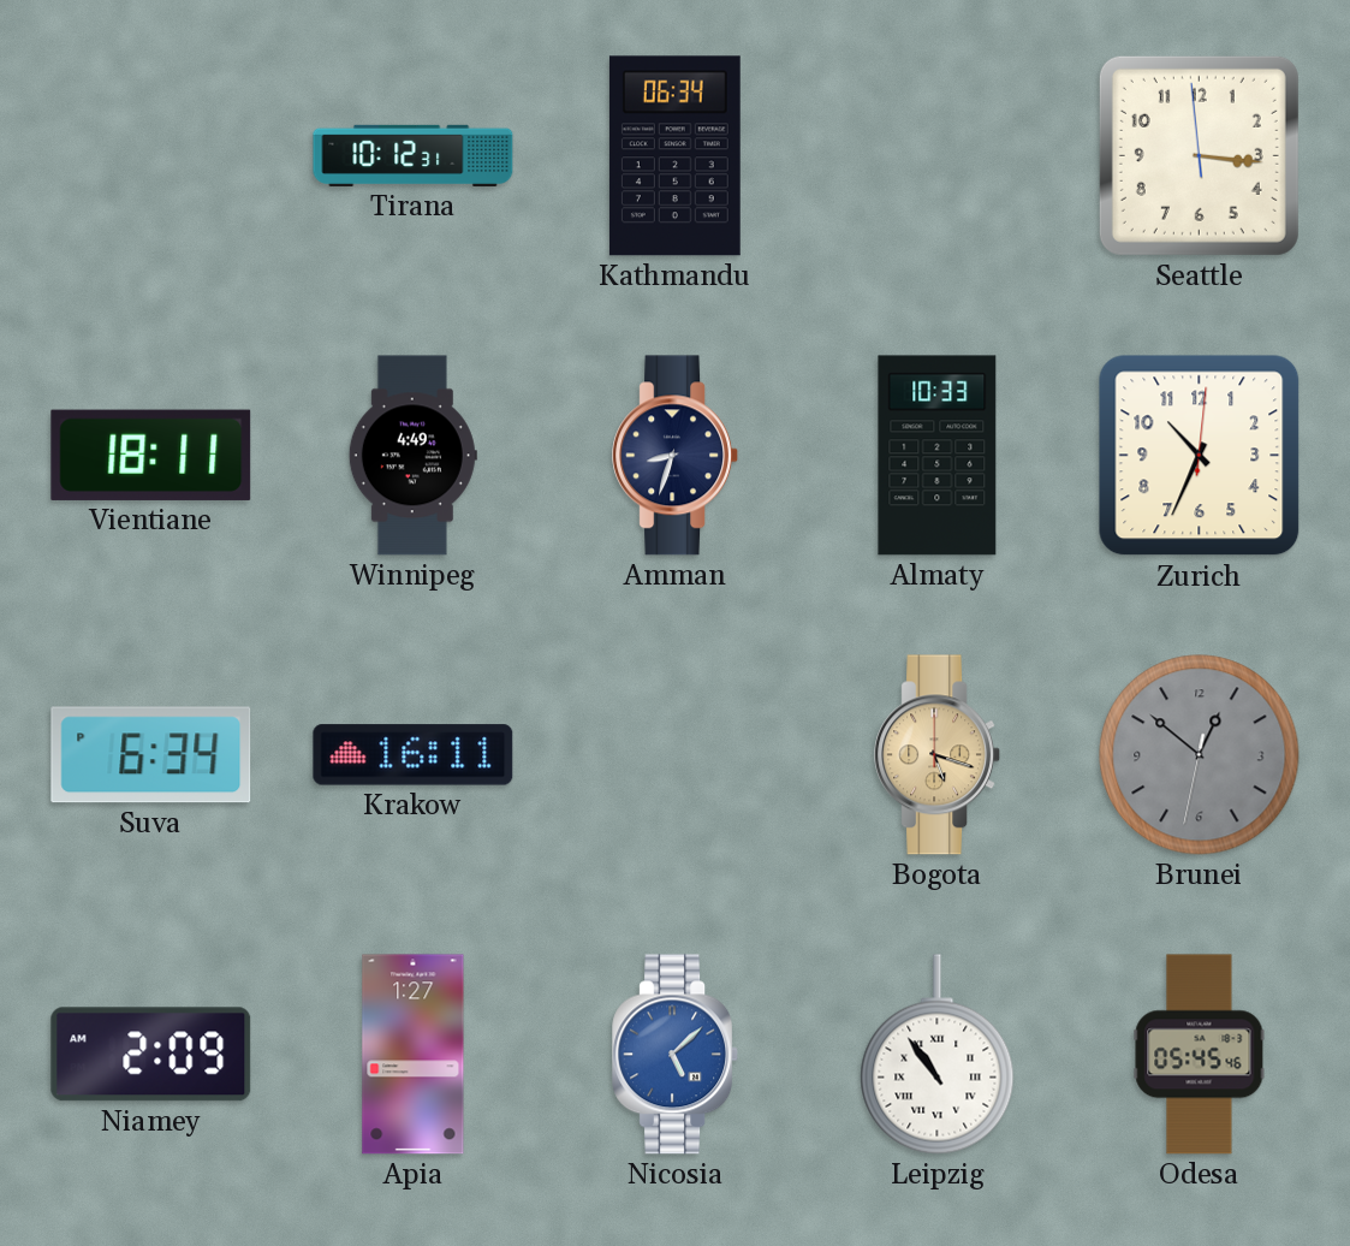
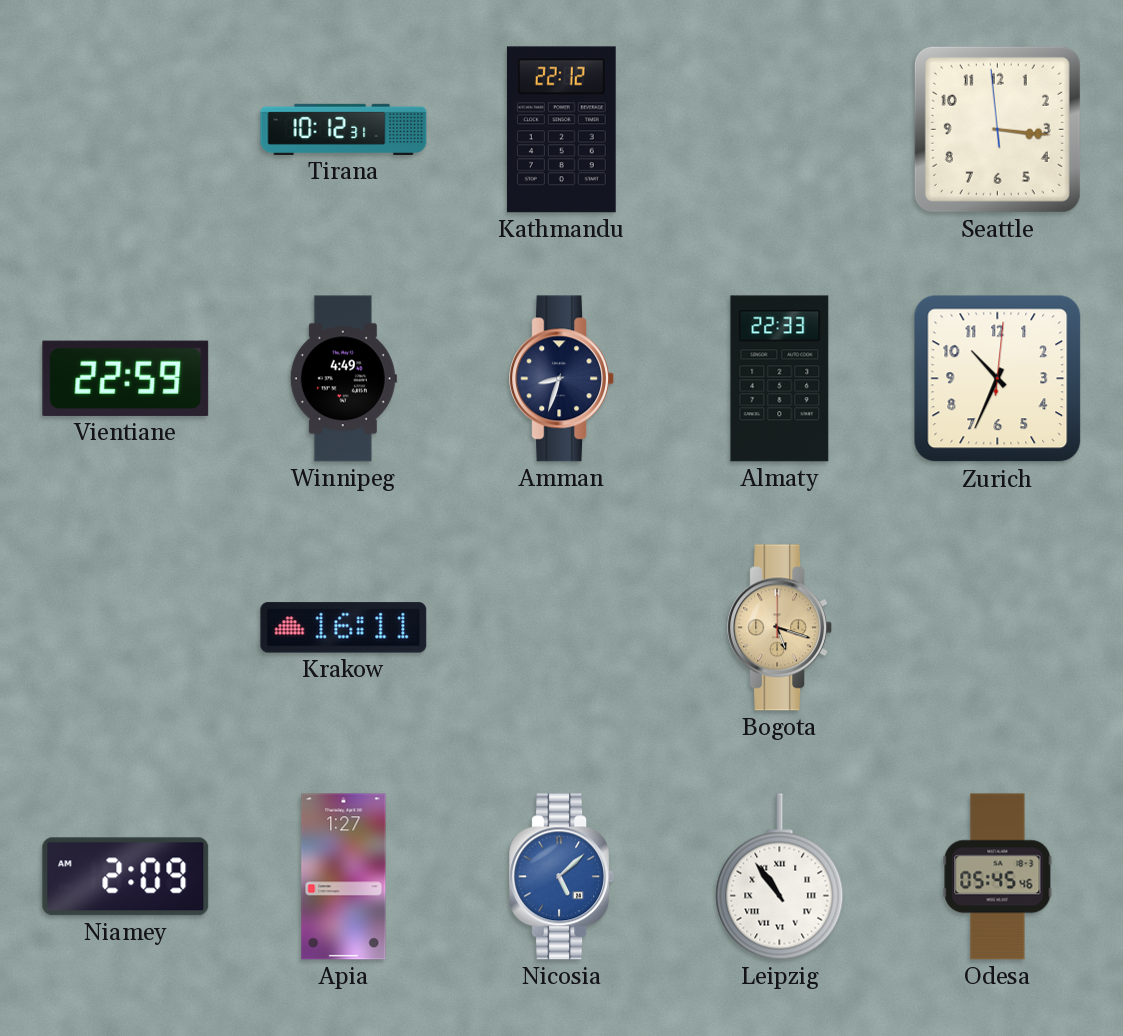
Kathmandu: 06:34 -> 22:12 (561, 130)
Vientiane: 18:11 -> 22:59 (126, 378)
Almaty: 10:33 -> 22:33 (780, 379)
Suva: 6:34 -> none (151, 755)
Brunei: 12:51 -> none (1200, 755)
